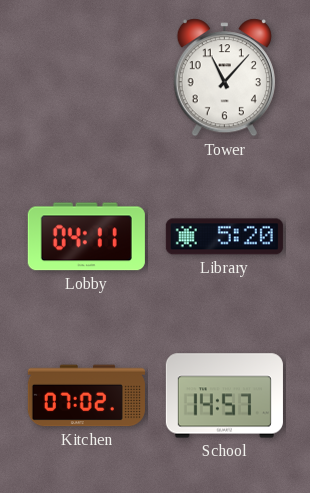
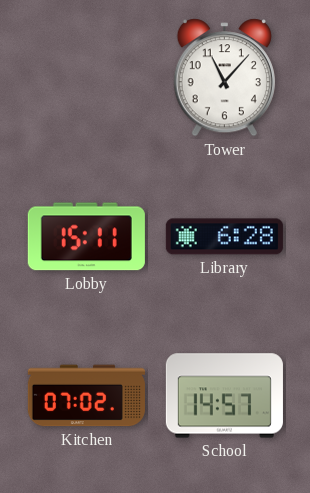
Lobby: 04:11 -> 15:11 (86, 237)
Library: 5:20 -> 6:28 (224, 237)
